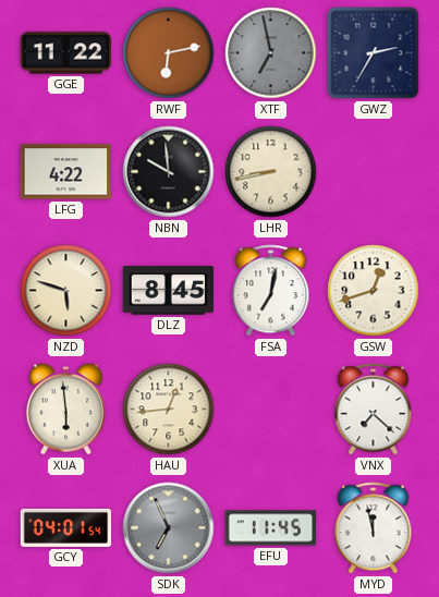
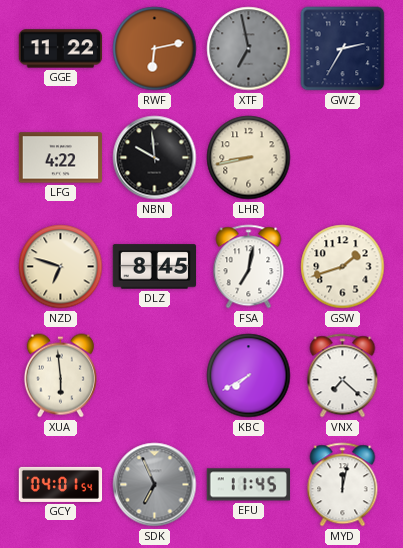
NZD: 5:48 -> 6:48 (61, 267)
GSW: 12:42 -> 1:42 (343, 267)
HAU: 12:44 -> none (169, 410)
KBC: none -> 7:40 (249, 376)
MYD: 11:58 -> 12:02 (343, 485)
